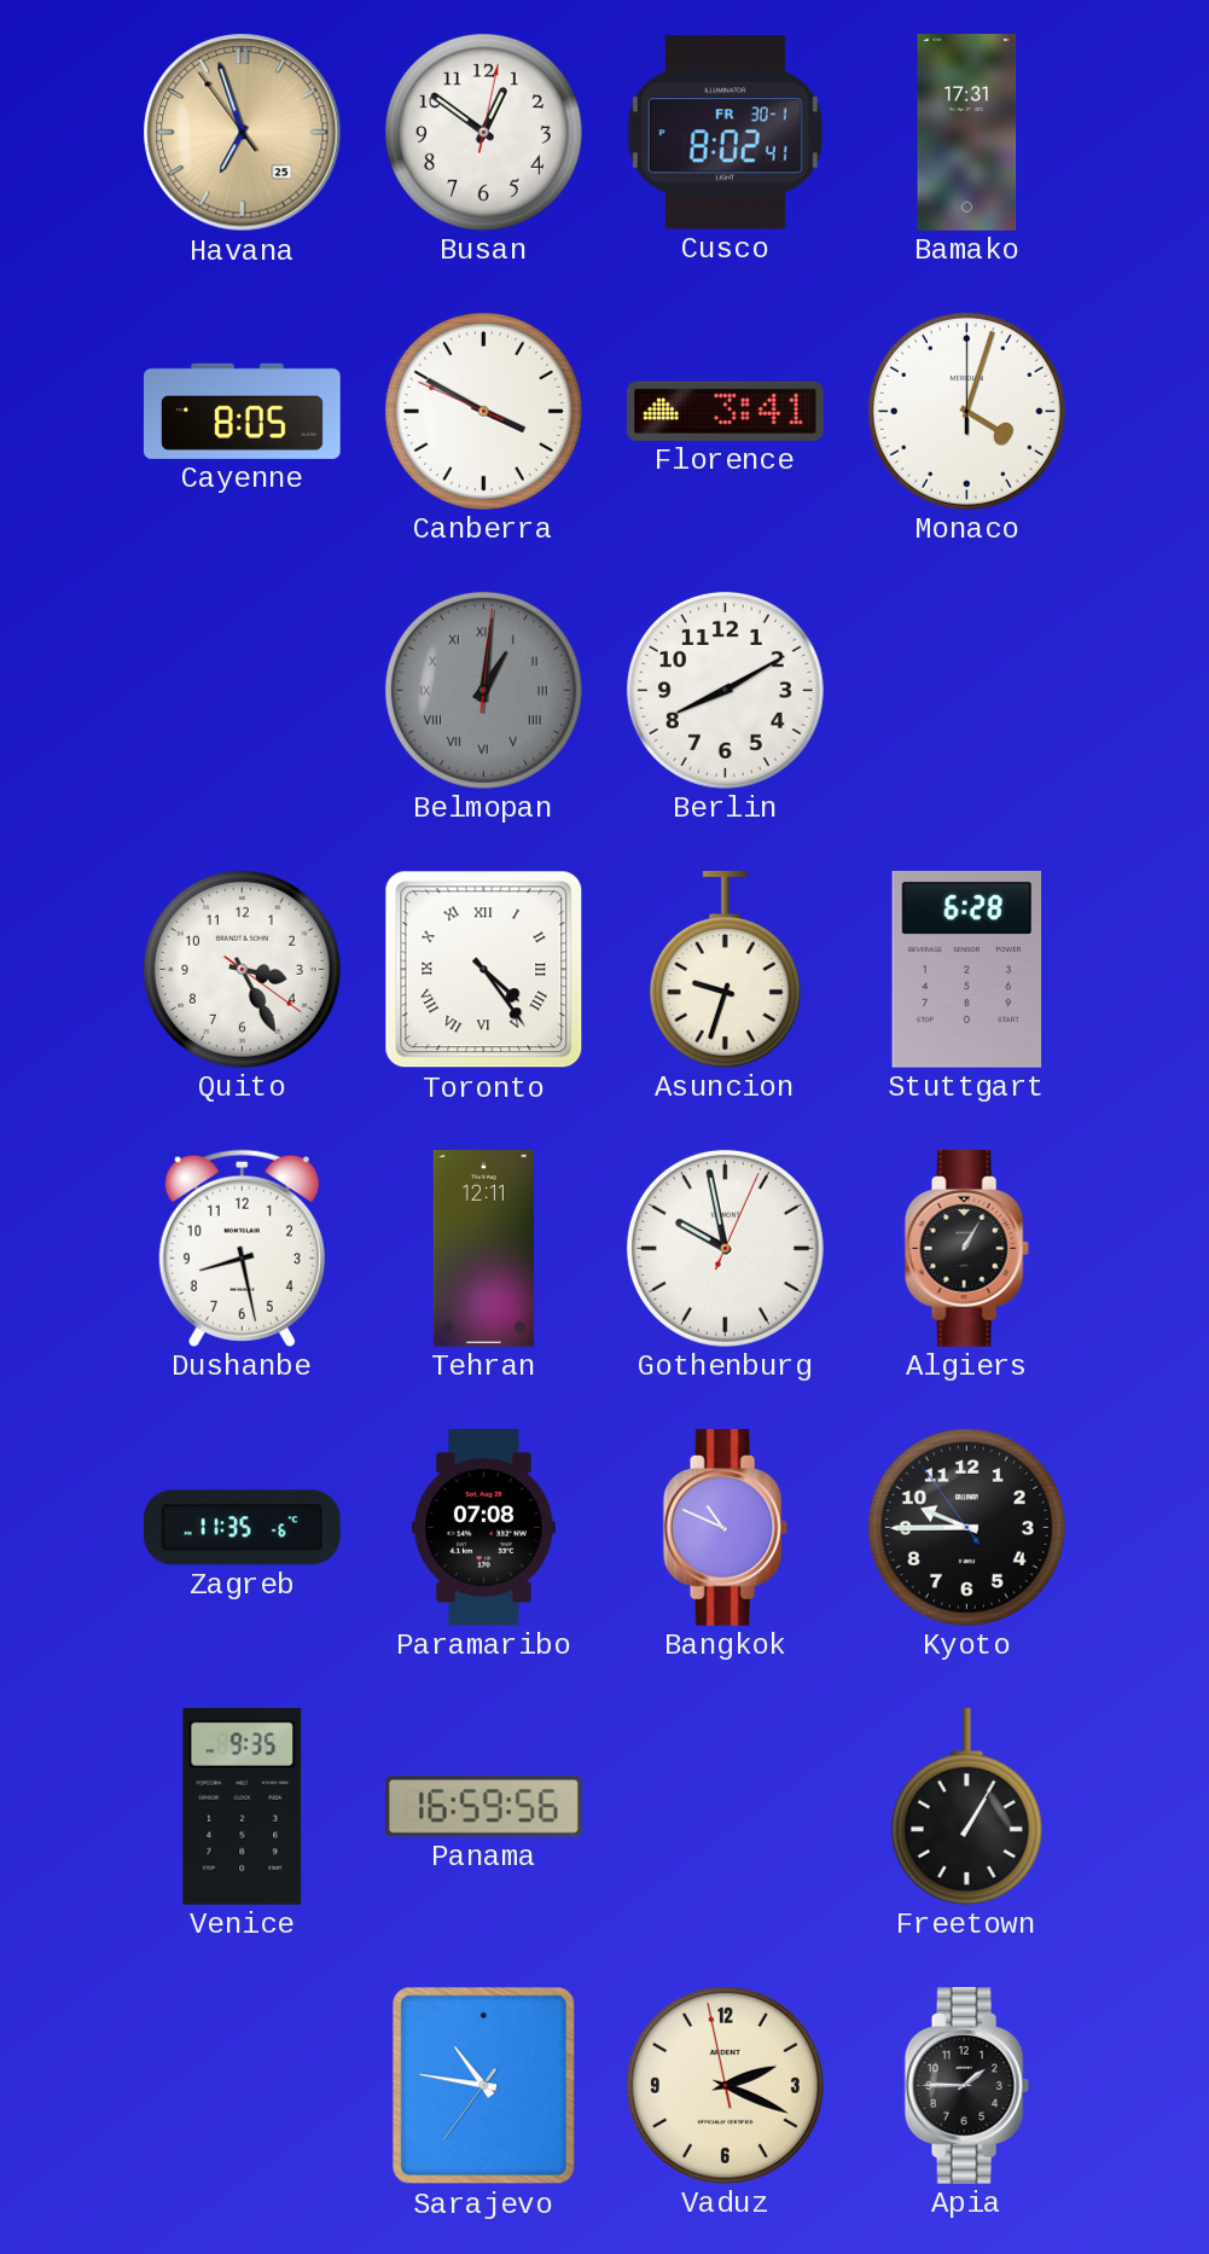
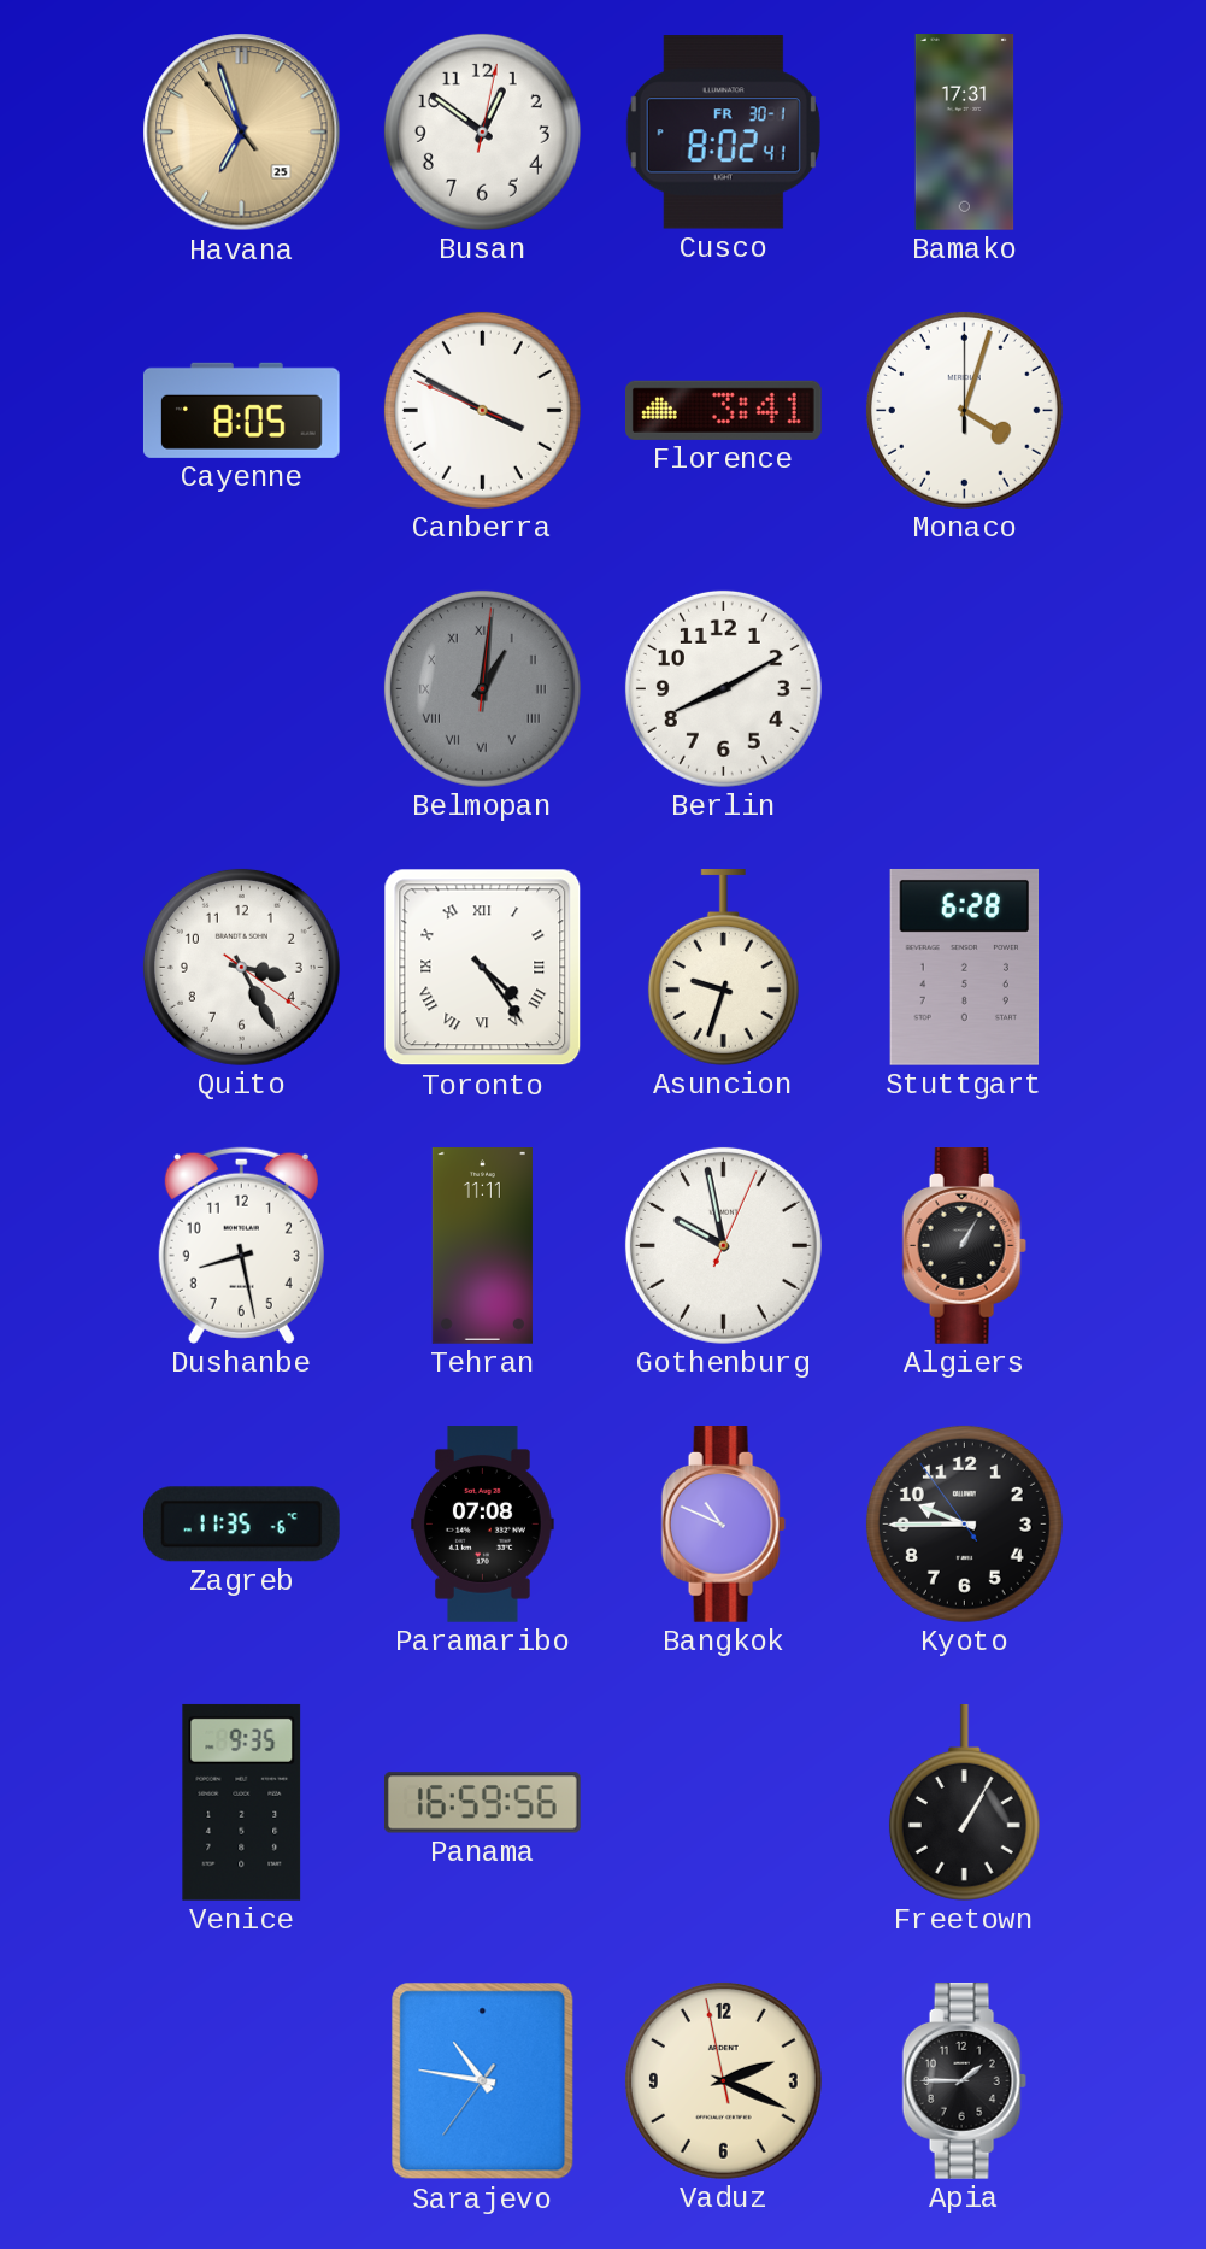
Tehran: 12:11 -> 11:11 (482, 1246)
